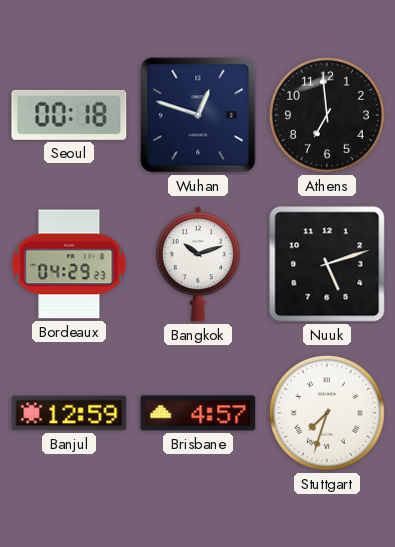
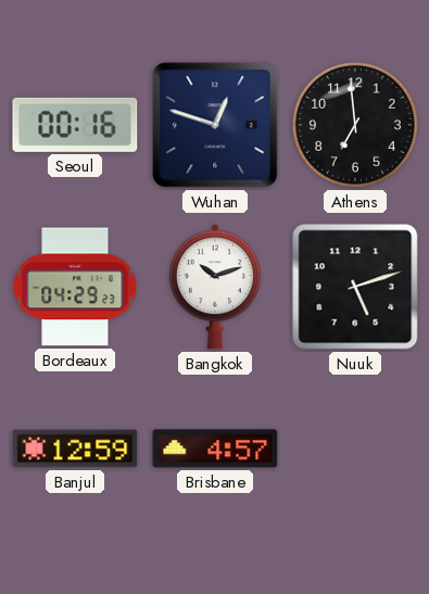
Seoul: 00:18 -> 00:16 (75, 125)
Stuttgart: 7:33 -> none (327, 413)
